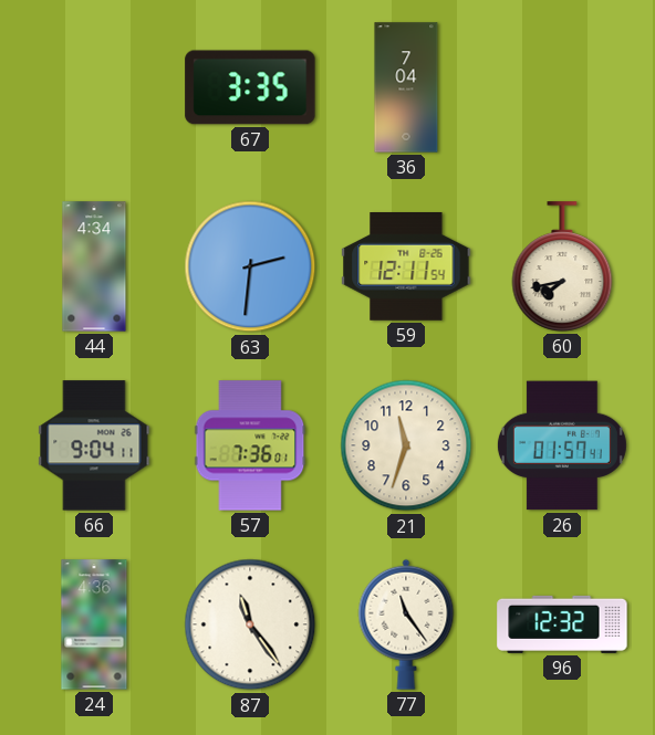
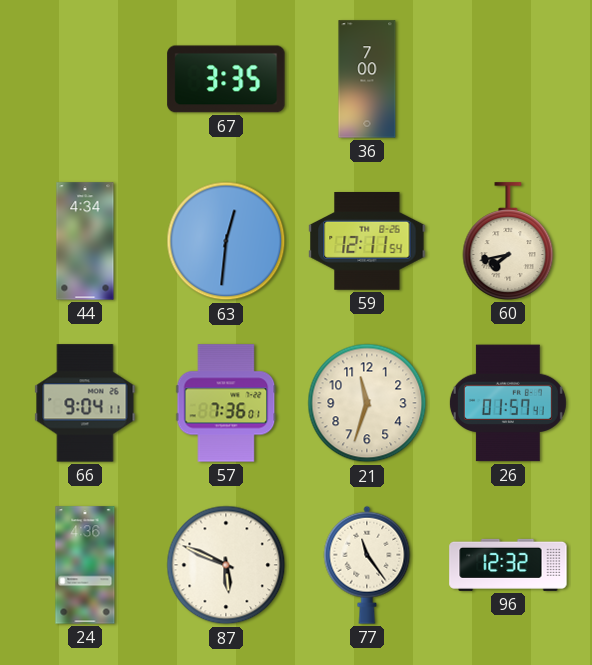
36: 7:04 -> 7:00 (367, 79)
63: 2:31 -> 12:31 (226, 241)
87: 11:24 -> 5:49 (226, 565)
